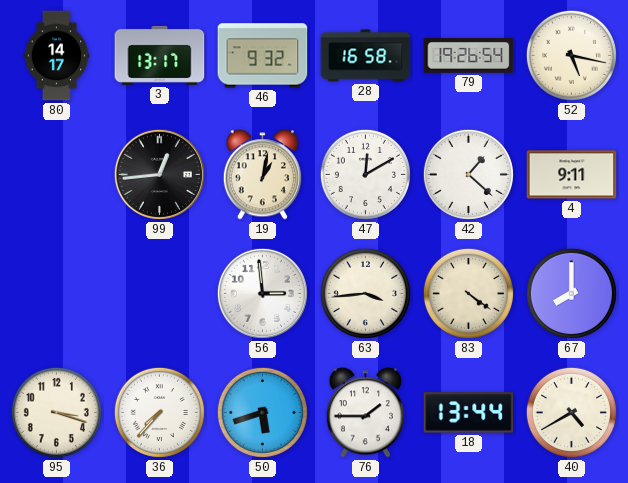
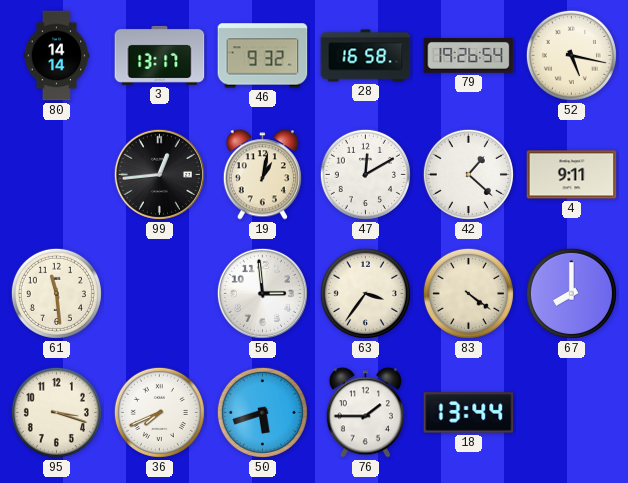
80: 14:17 -> 14:14 (57, 56)
61: none -> 11:29 (56, 293)
63: 3:44 -> 3:36 (365, 293)
36: 7:37 -> 7:41 (159, 412)
40: 4:40 -> none (571, 412)
